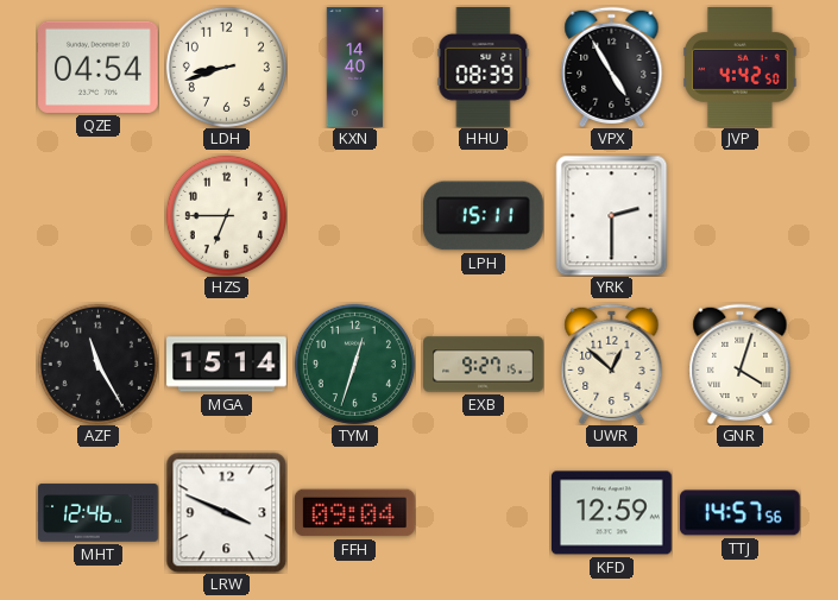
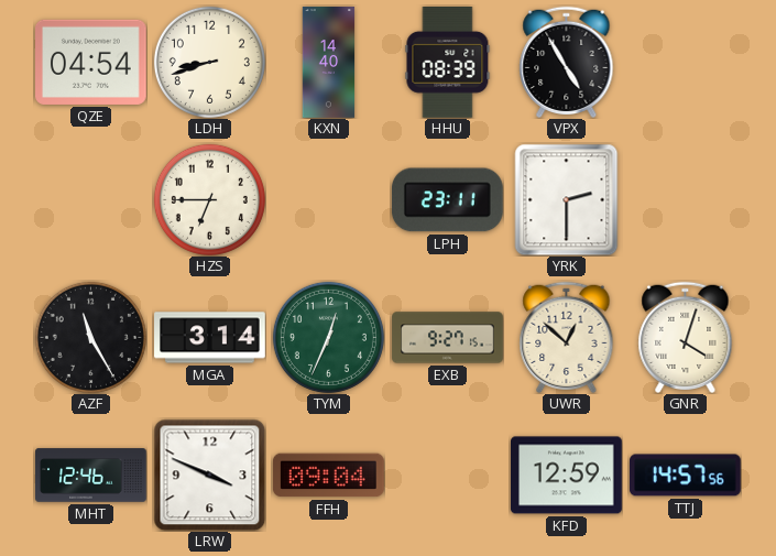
JVP: 4:42 -> none (741, 68)
LPH: 15:11 -> 23:11 (447, 200)
MGA: 15:14 -> 3:14 (210, 338)
TYM: 12:33 -> 12:34 (328, 337)
